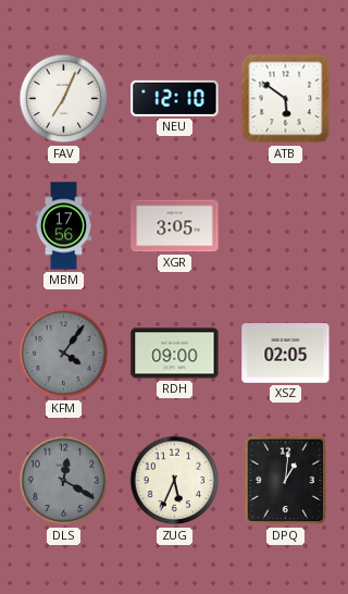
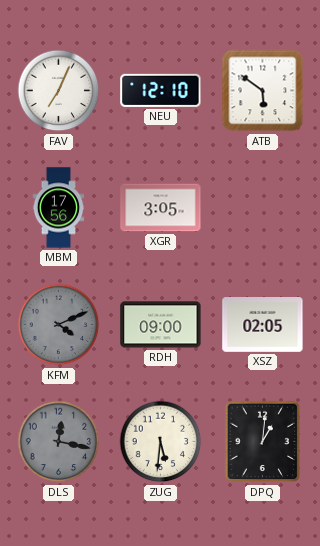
KFM: 4:06 -> 4:11 (59, 325)
DLS: 12:20 -> 12:17 (59, 442)
ZUG: 5:34 -> 5:31 (161, 442)
